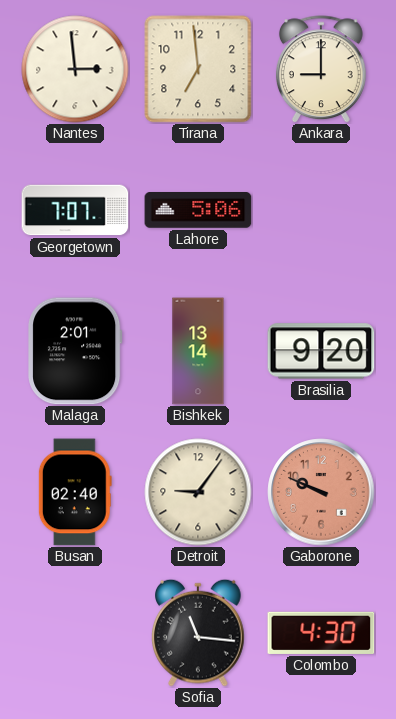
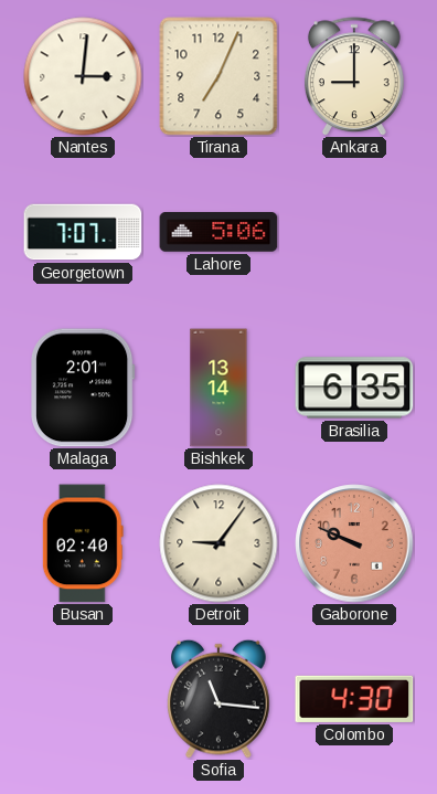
Nantes: 2:59 -> 3:01 (83, 76)
Tirana: 6:59 -> 7:04 (218, 76)
Brasilia: 9:20 -> 6:35 (354, 388)
